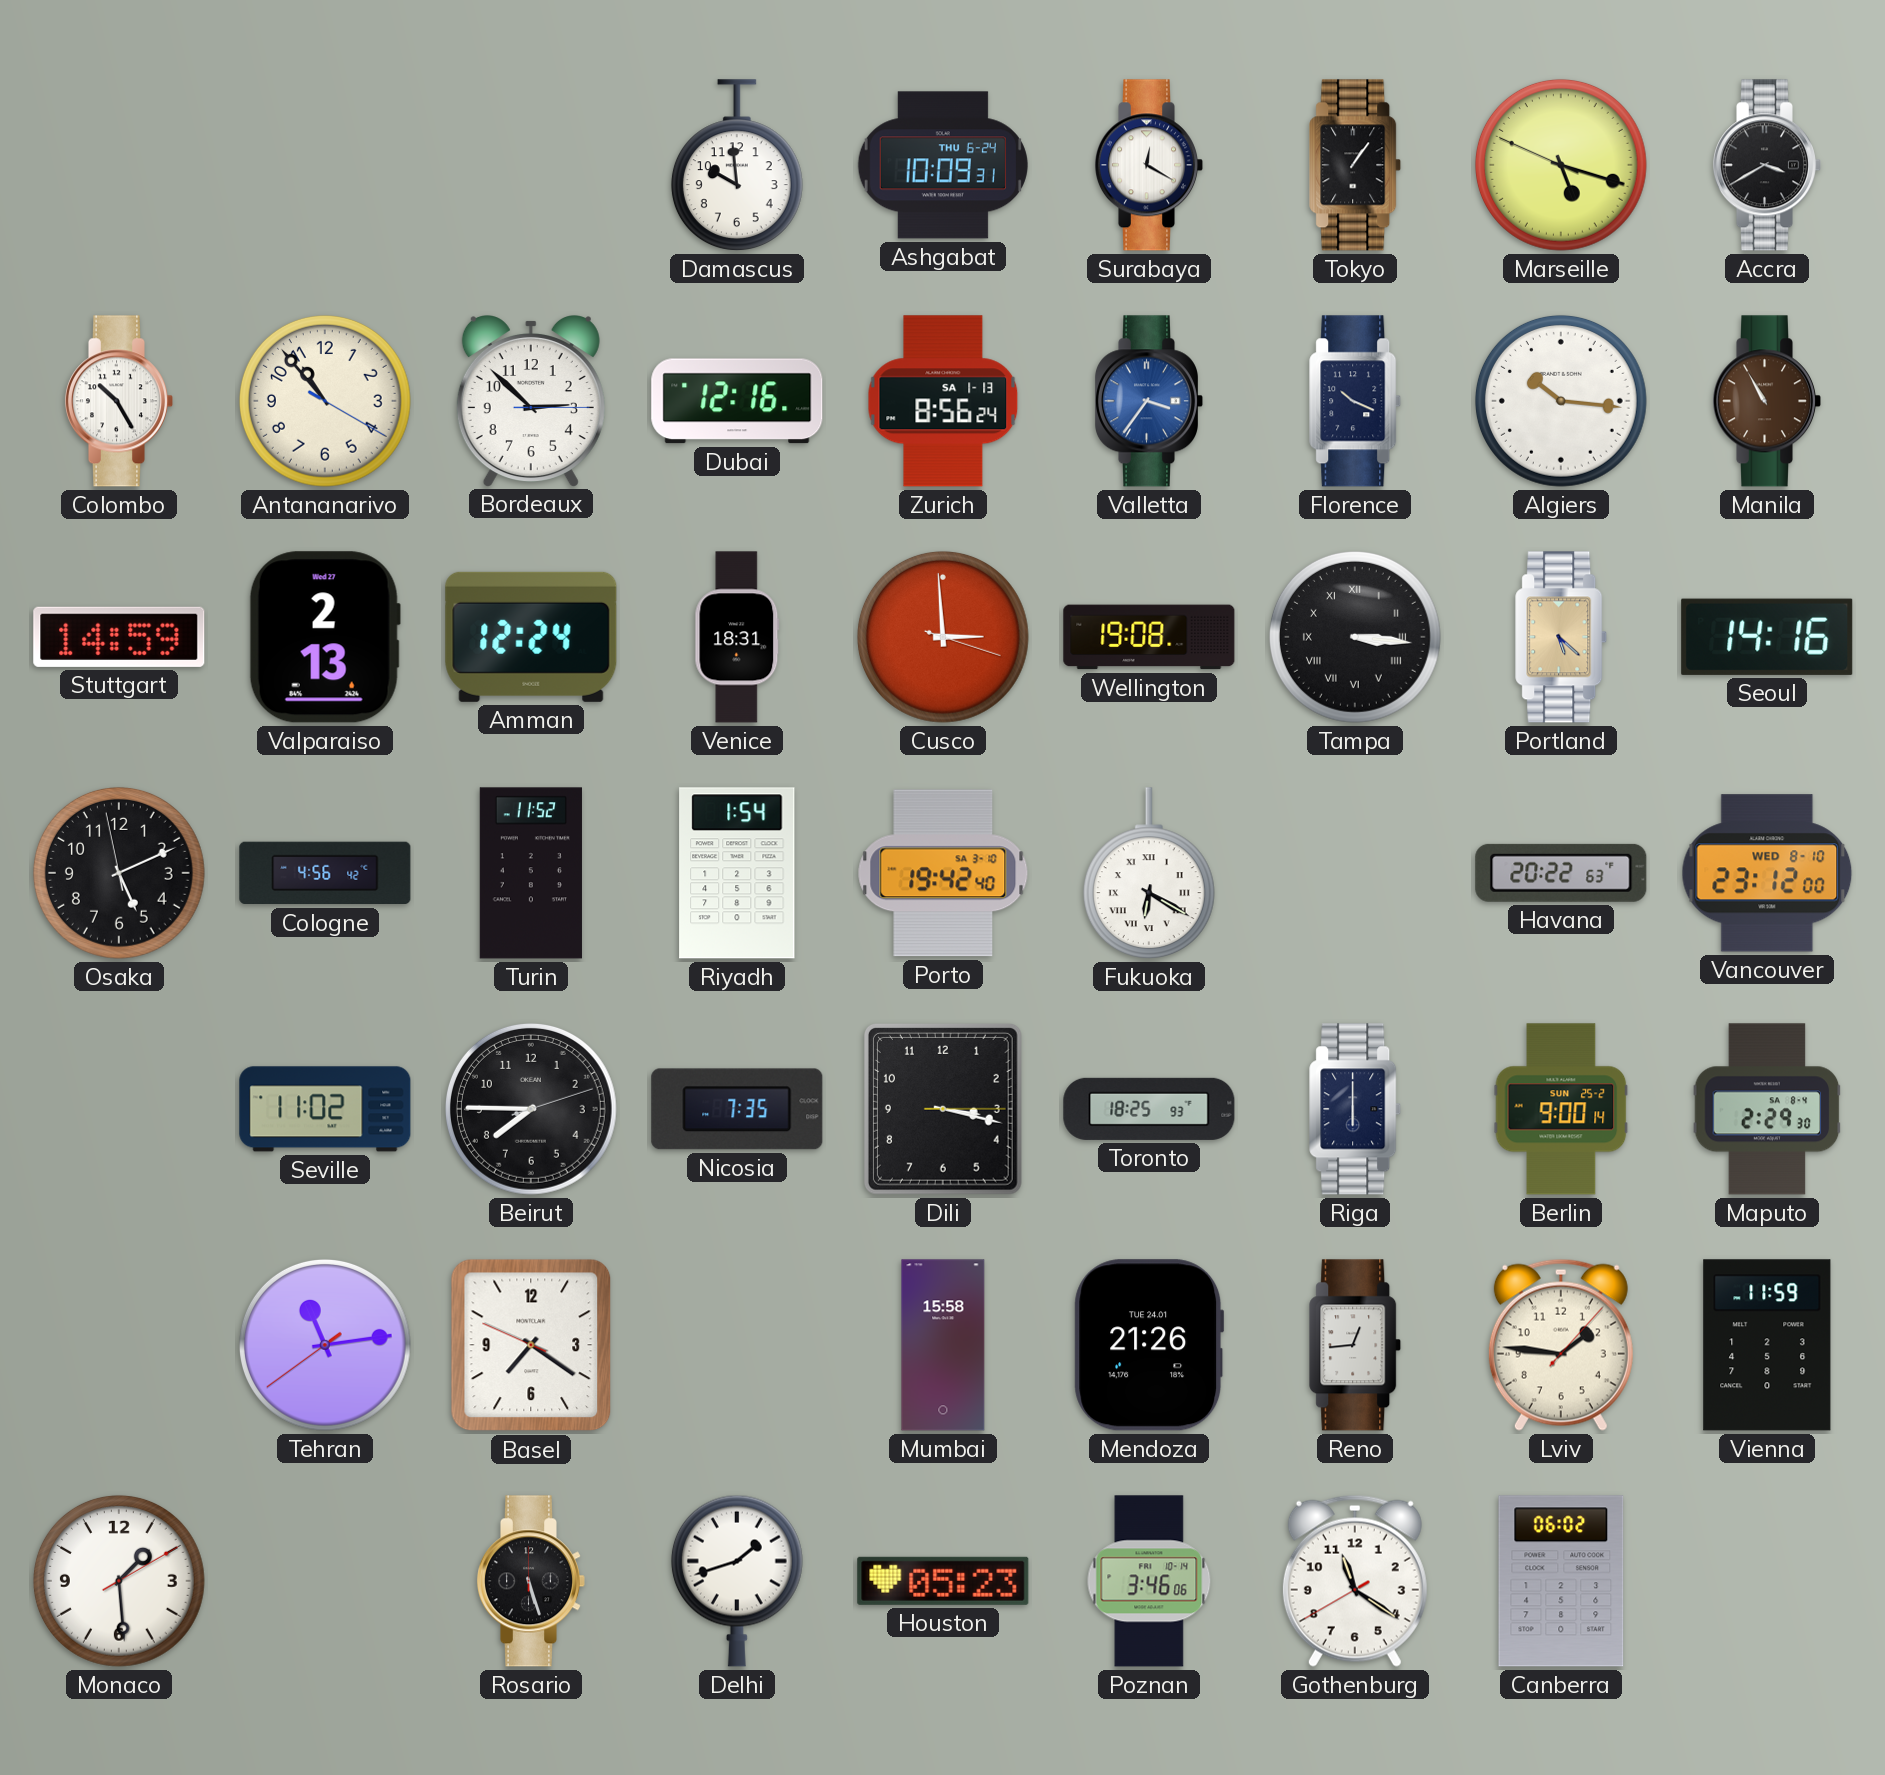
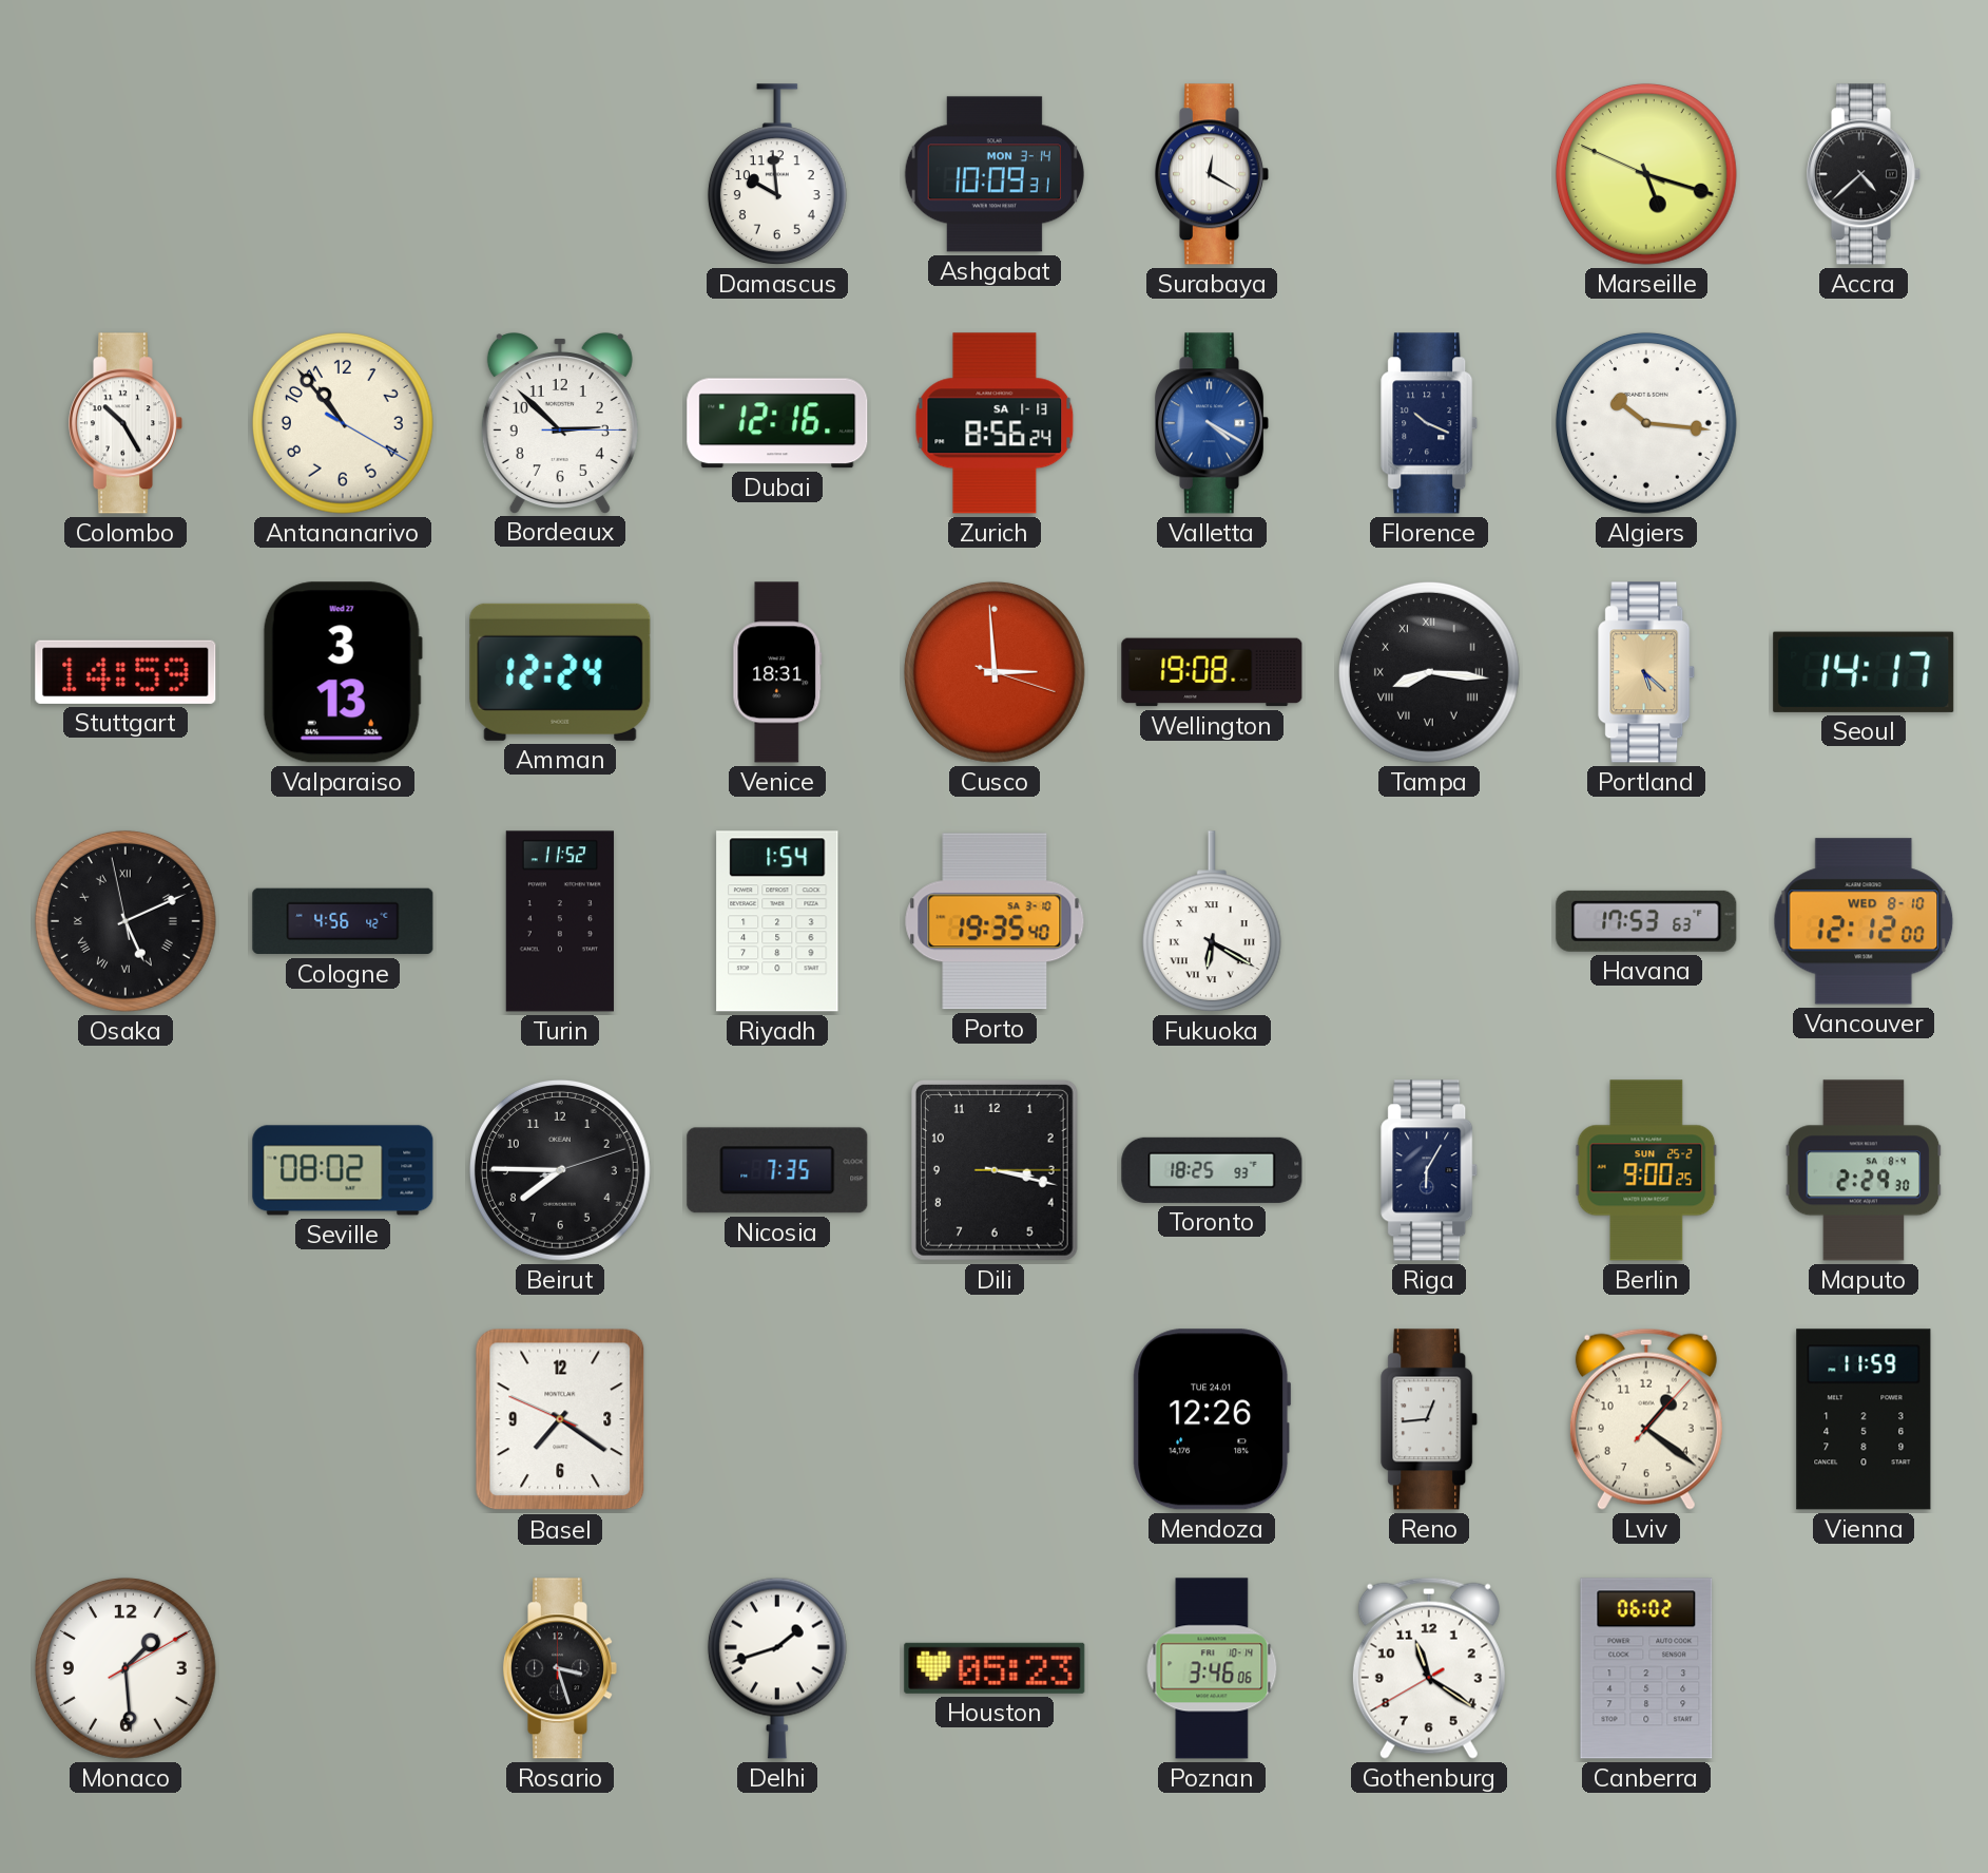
Ashgabat date: THU 6-24 -> MON 3-14 (995, 174)
Tokyo: 1:06 -> none (1356, 165)
Accra: 3:40 -> 4:38 (1864, 174)
Valletta: 3:36 -> 4:20 (1212, 423)
Manila: 10:55 -> none (1767, 401)
Valparaiso: 2:13 -> 3:13 (343, 672)
Tampa: 3:16 -> 8:16 (1429, 672)
Seoul: 14:16 -> 14:17 (1864, 672)
Osaka numerals: Arabic -> Roman (126, 921)
Porto: 19:42 -> 19:35 (995, 921)
Havana: 20:22 -> 17:53 (1646, 921)
Vancouver: 23:12 -> 12:12 (1864, 921)
Seville: 11:02 -> 08:02 (343, 1170)
Riga: 6:00 -> 6:05 (1430, 1170)
Berlin: 9:00:14 -> 9:00:25 (1646, 1170)
Tehran: 11:13 -> none (325, 1345)
Mumbai: 15:58 -> none (943, 1345)
Mendoza: 21:26 -> 12:26 (1212, 1419)
Lviv: 1:46 -> 1:21 (1646, 1419)
Rosario: 5:27 -> 3:27 (560, 1668)
